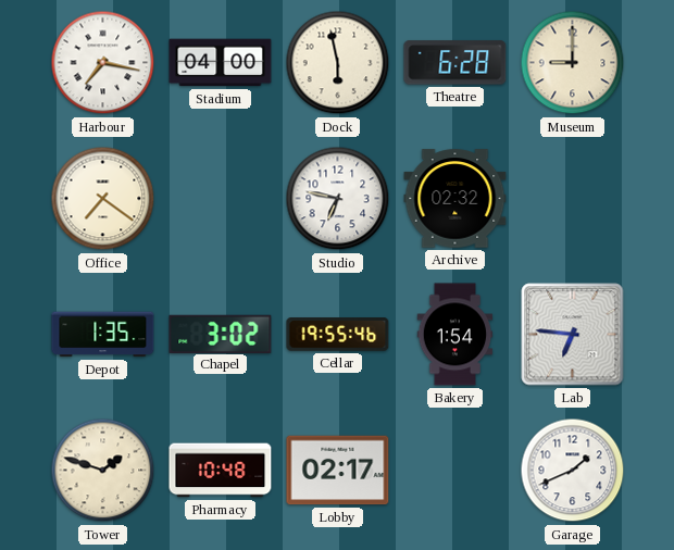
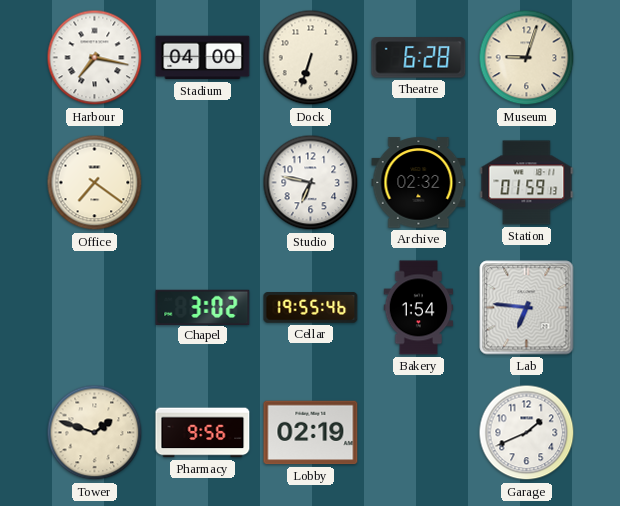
Dock: 5:58 -> 6:33 (311, 58)
Museum: 9:00 -> 9:03 (527, 58)
Station: none -> 01:59 (527, 183)
Depot: 1:35 -> none (103, 335)
Pharmacy: 10:48 -> 9:56 (203, 433)
Lobby: 02:17 -> 02:19 (311, 433)
